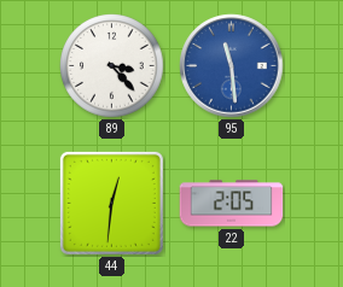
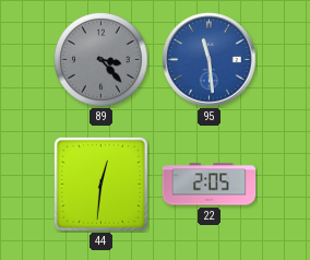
89 dial: white -> grey (102, 60)
